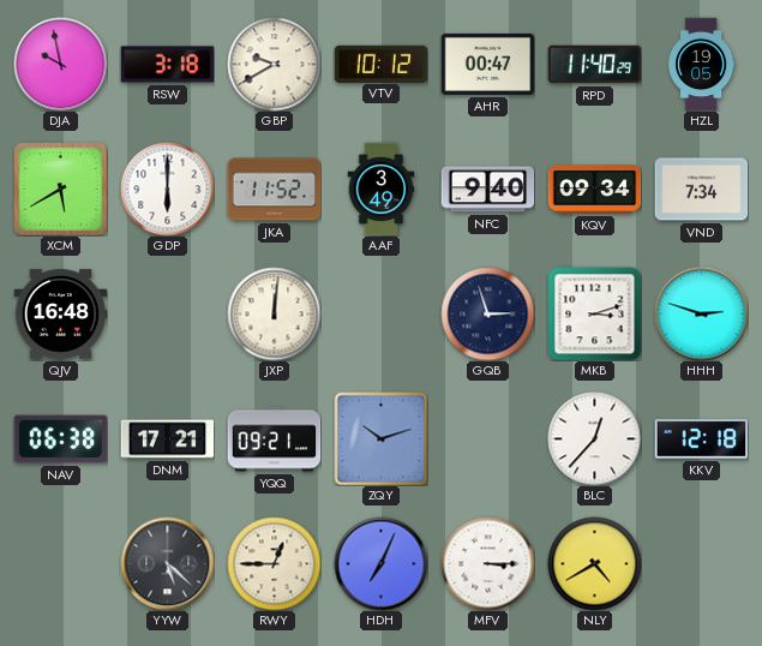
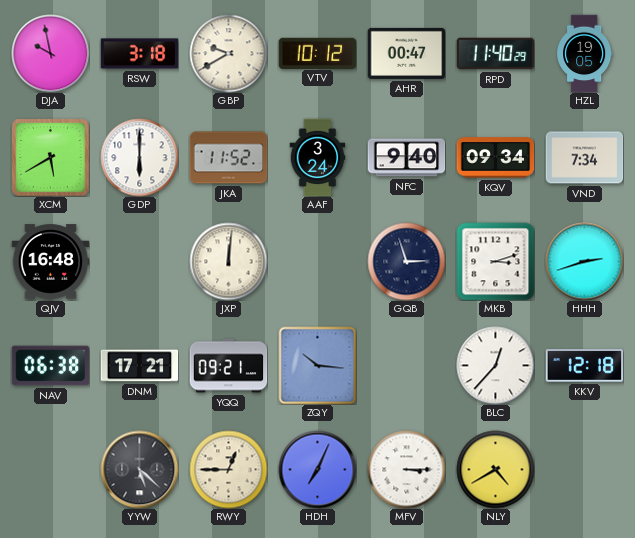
AAF: 3:49 -> 3:24 (318, 157)
HHH: 2:48 -> 2:42 (584, 261)
ZQY: 10:12 -> 10:16 (317, 365)
